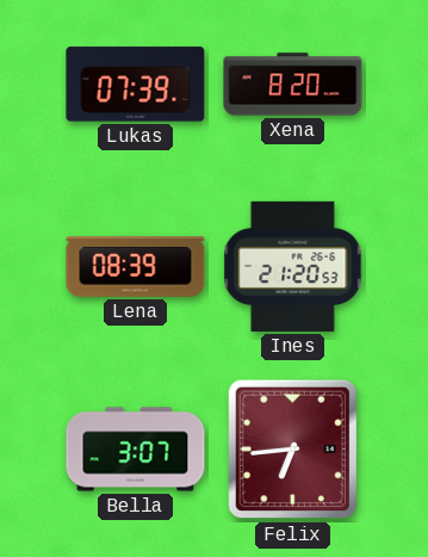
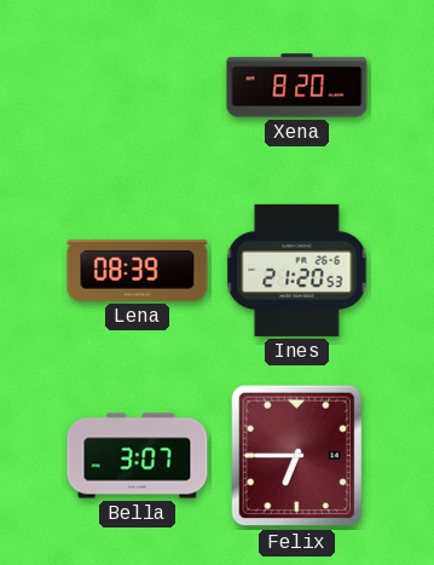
Lukas: 07:39 -> none (136, 85)
Felix: 6:44 -> 6:45 (297, 456)
